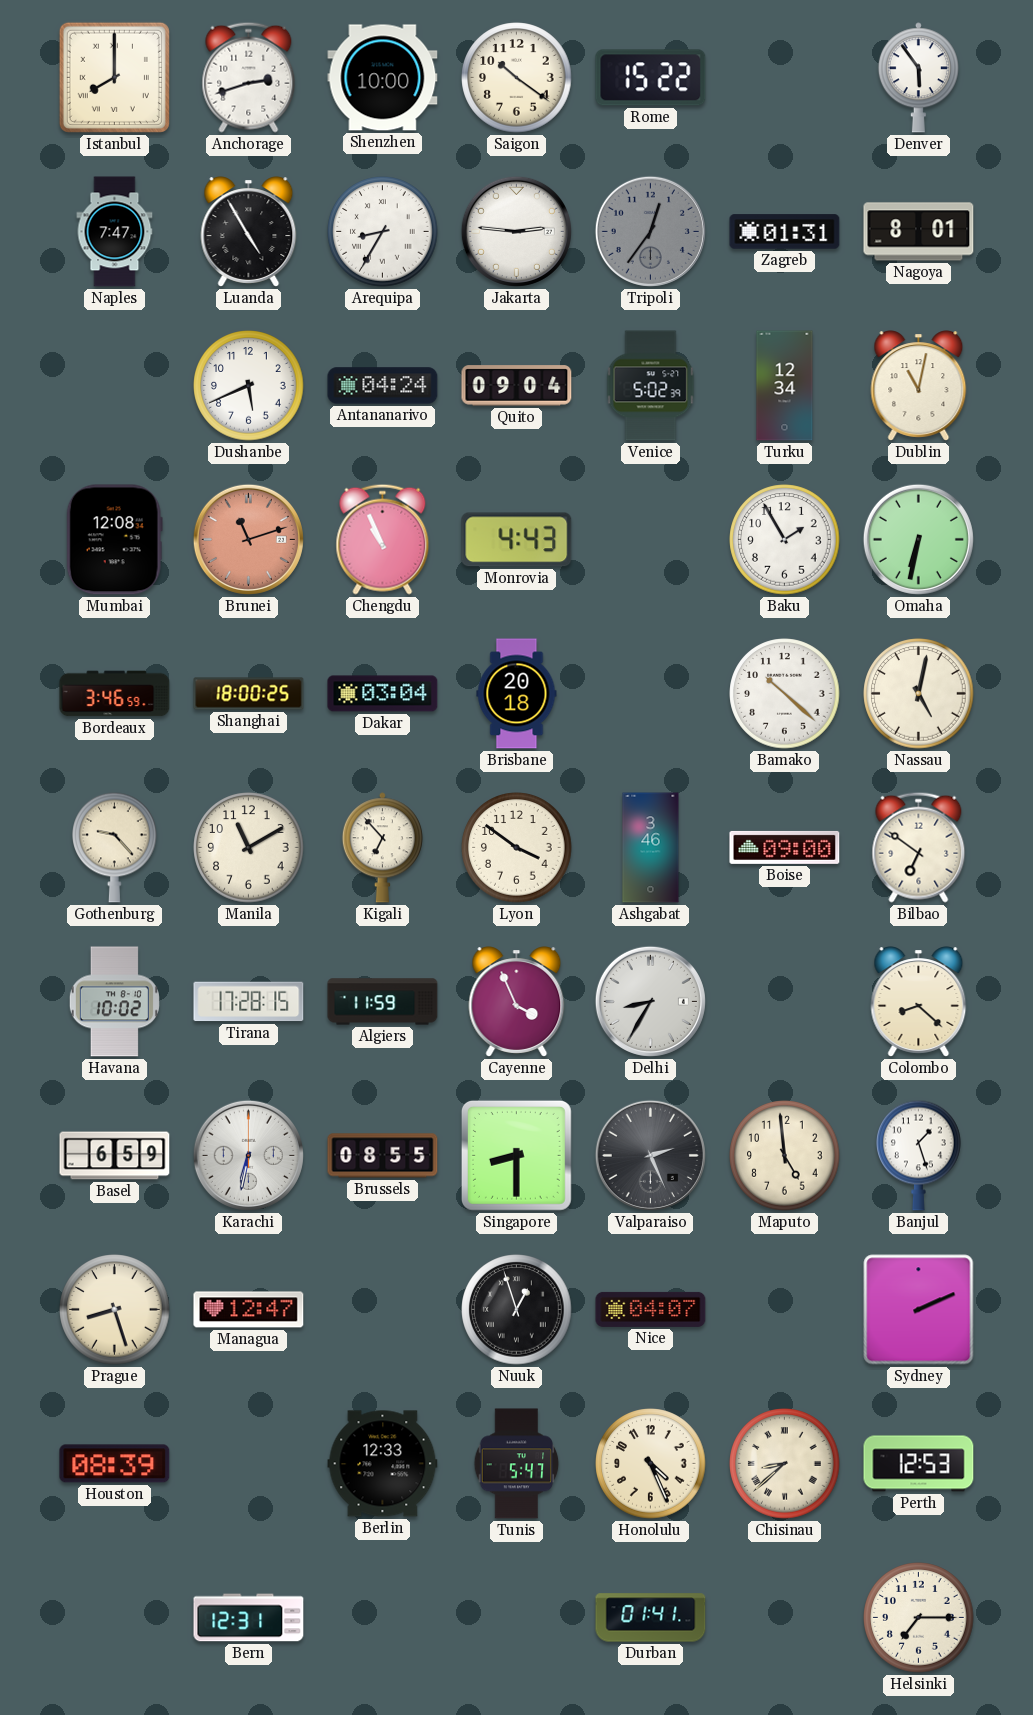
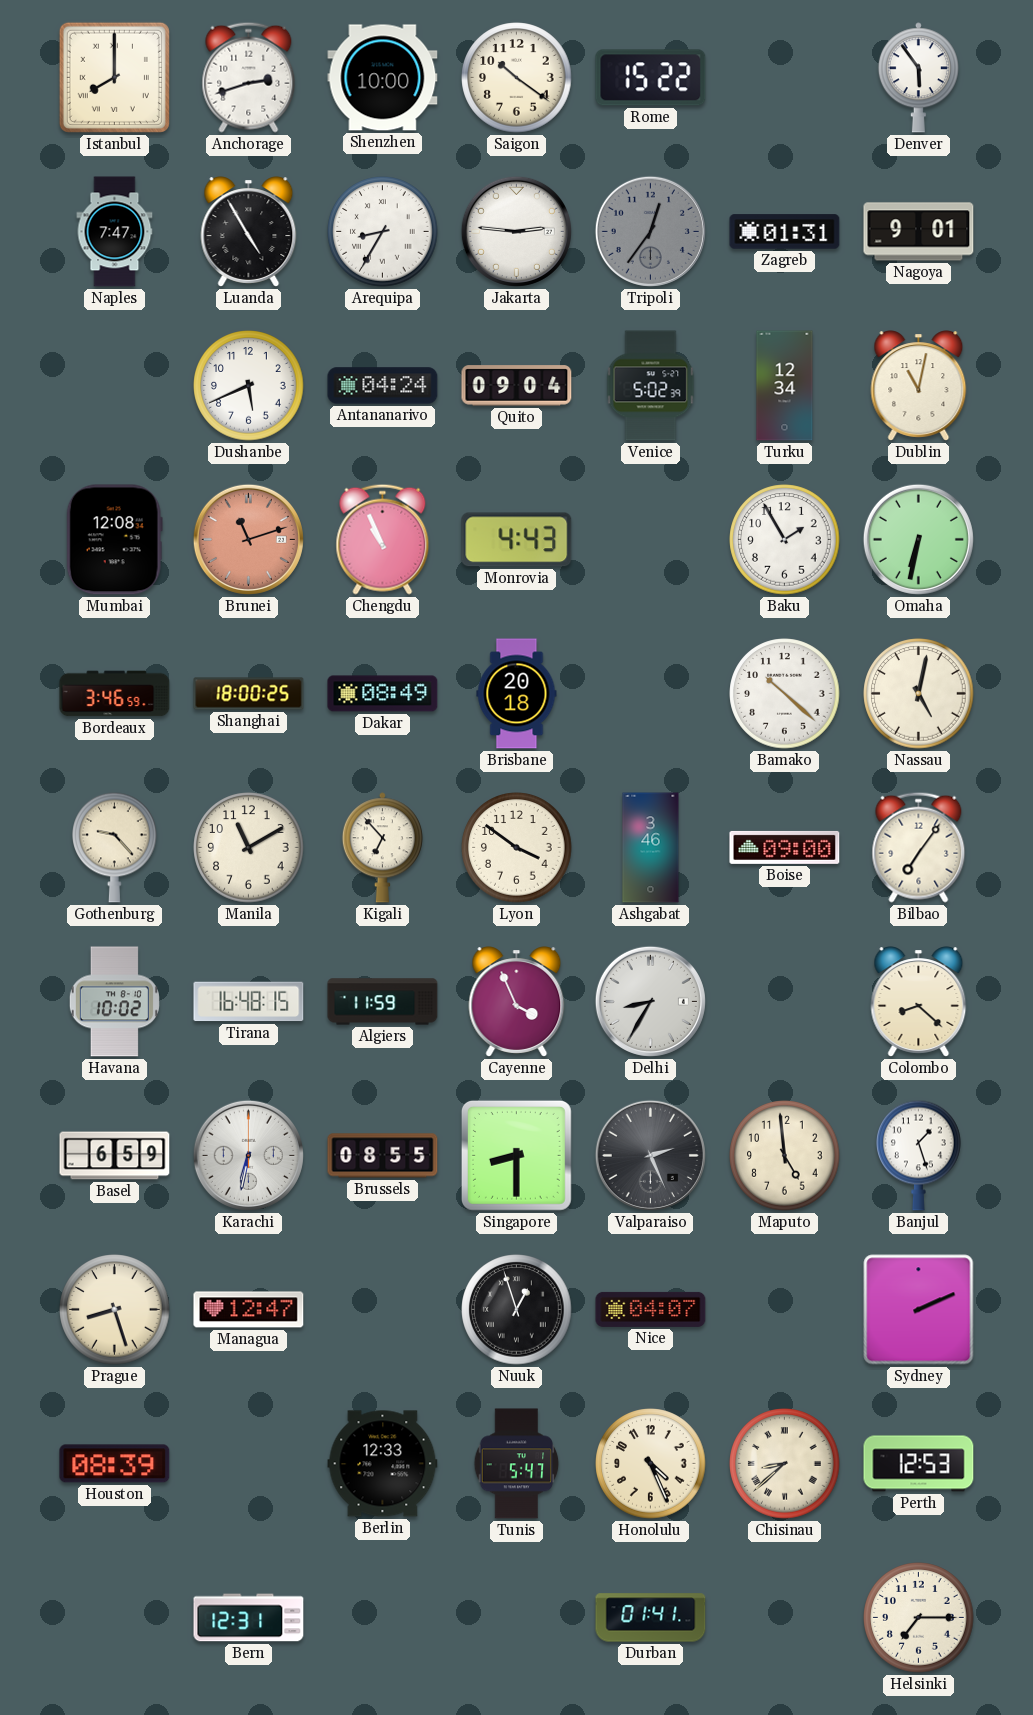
Nagoya: 8:01 -> 9:01 (919, 232)
Dakar: 03:04 -> 08:49 (383, 694)
Bilbao: 6:51 -> 7:06 (919, 847)
Tirana: 17:28 -> 16:48 (249, 1002)
